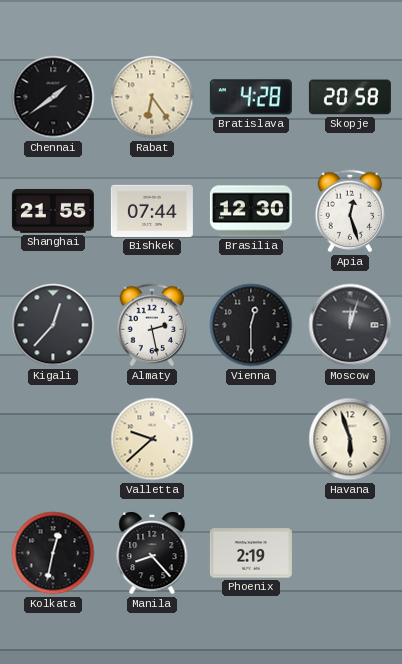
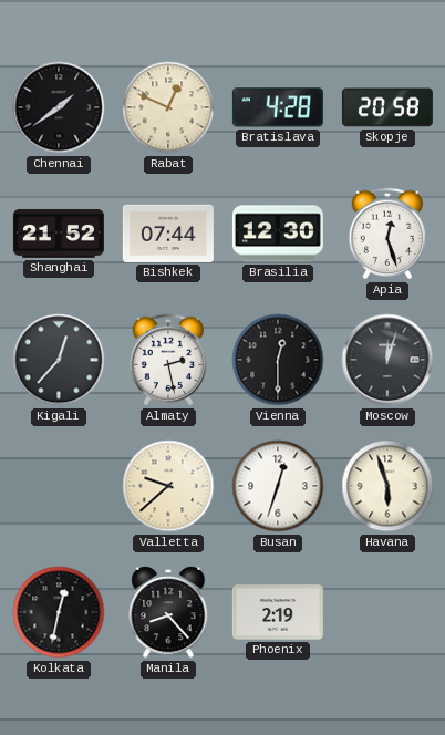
Rabat: 6:24 -> 12:49 (168, 107)
Shanghai: 21:55 -> 21:52 (59, 234)
Busan: none -> 12:33 (278, 486)
